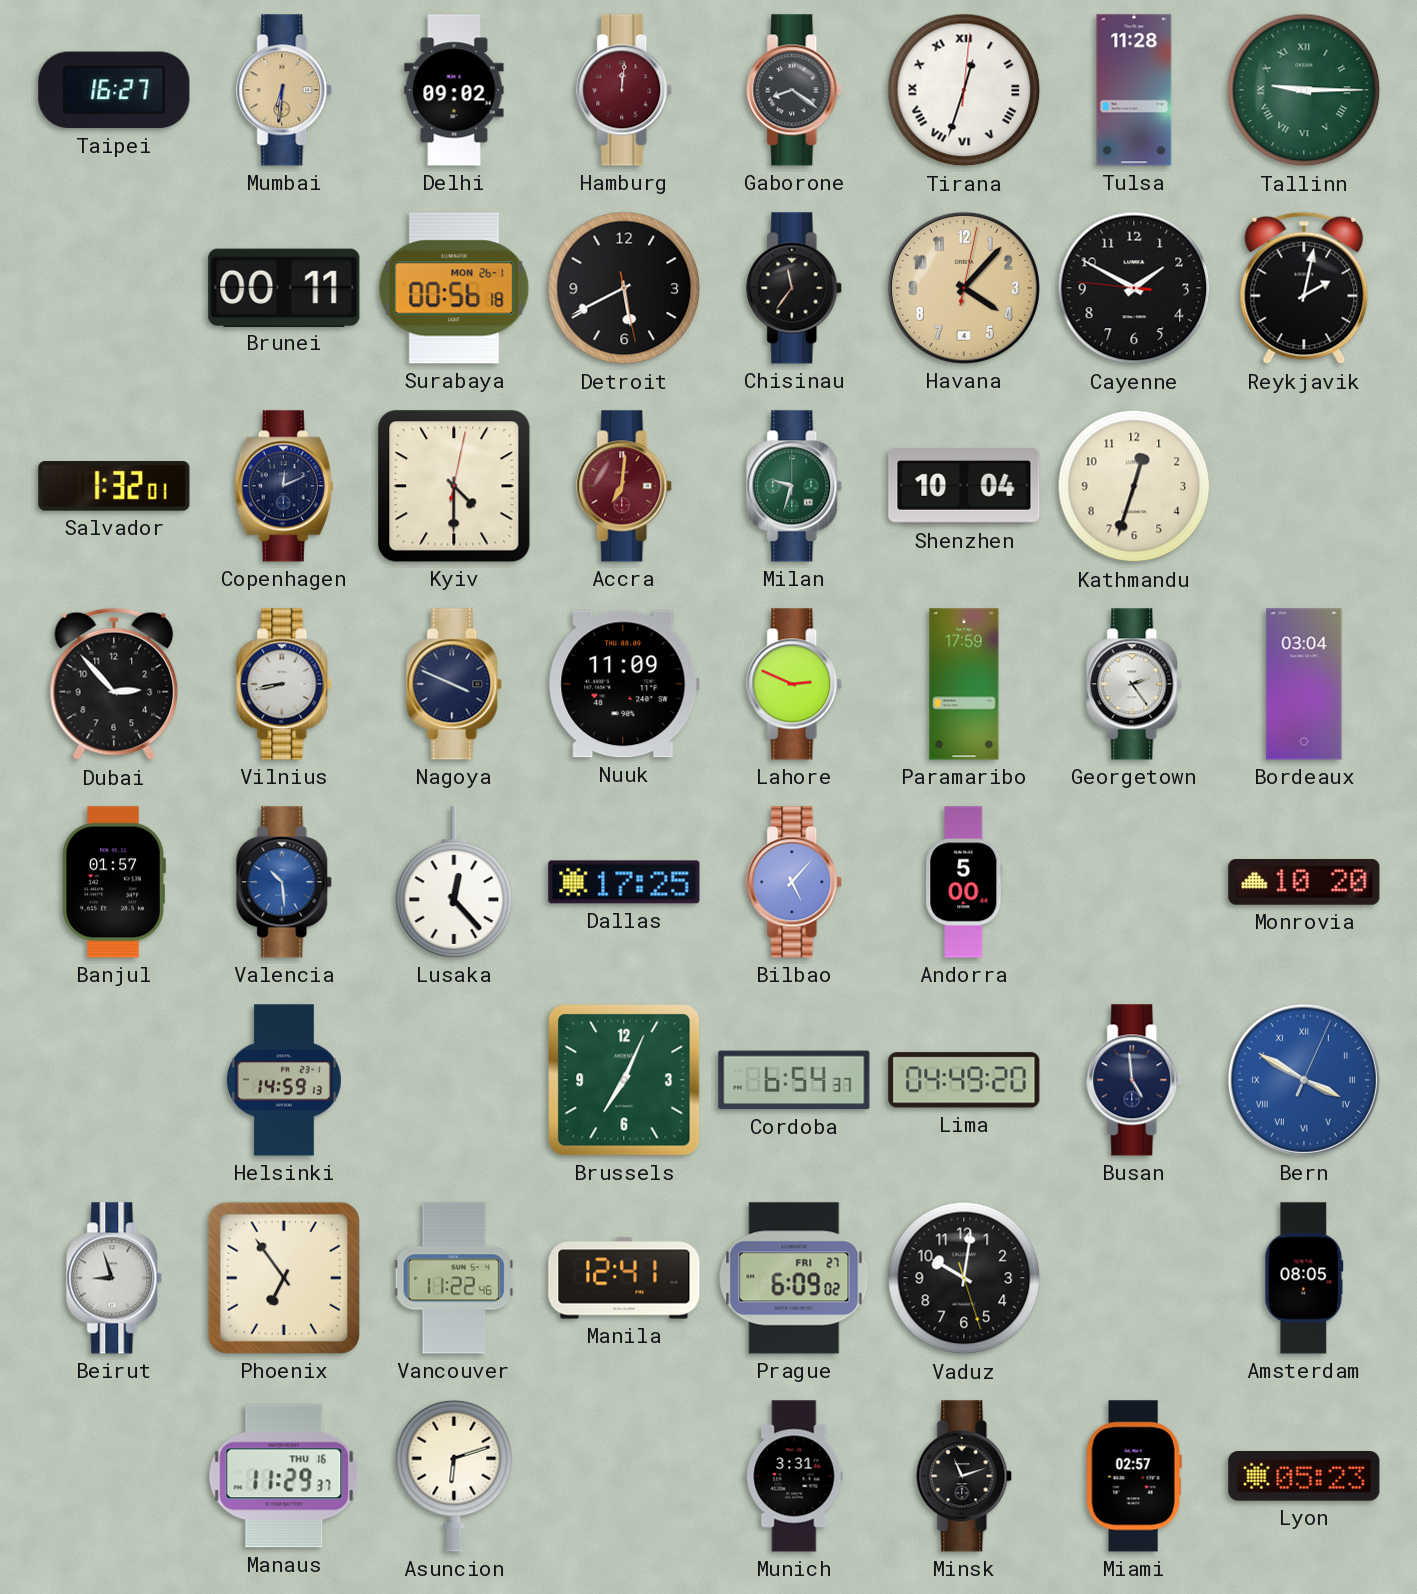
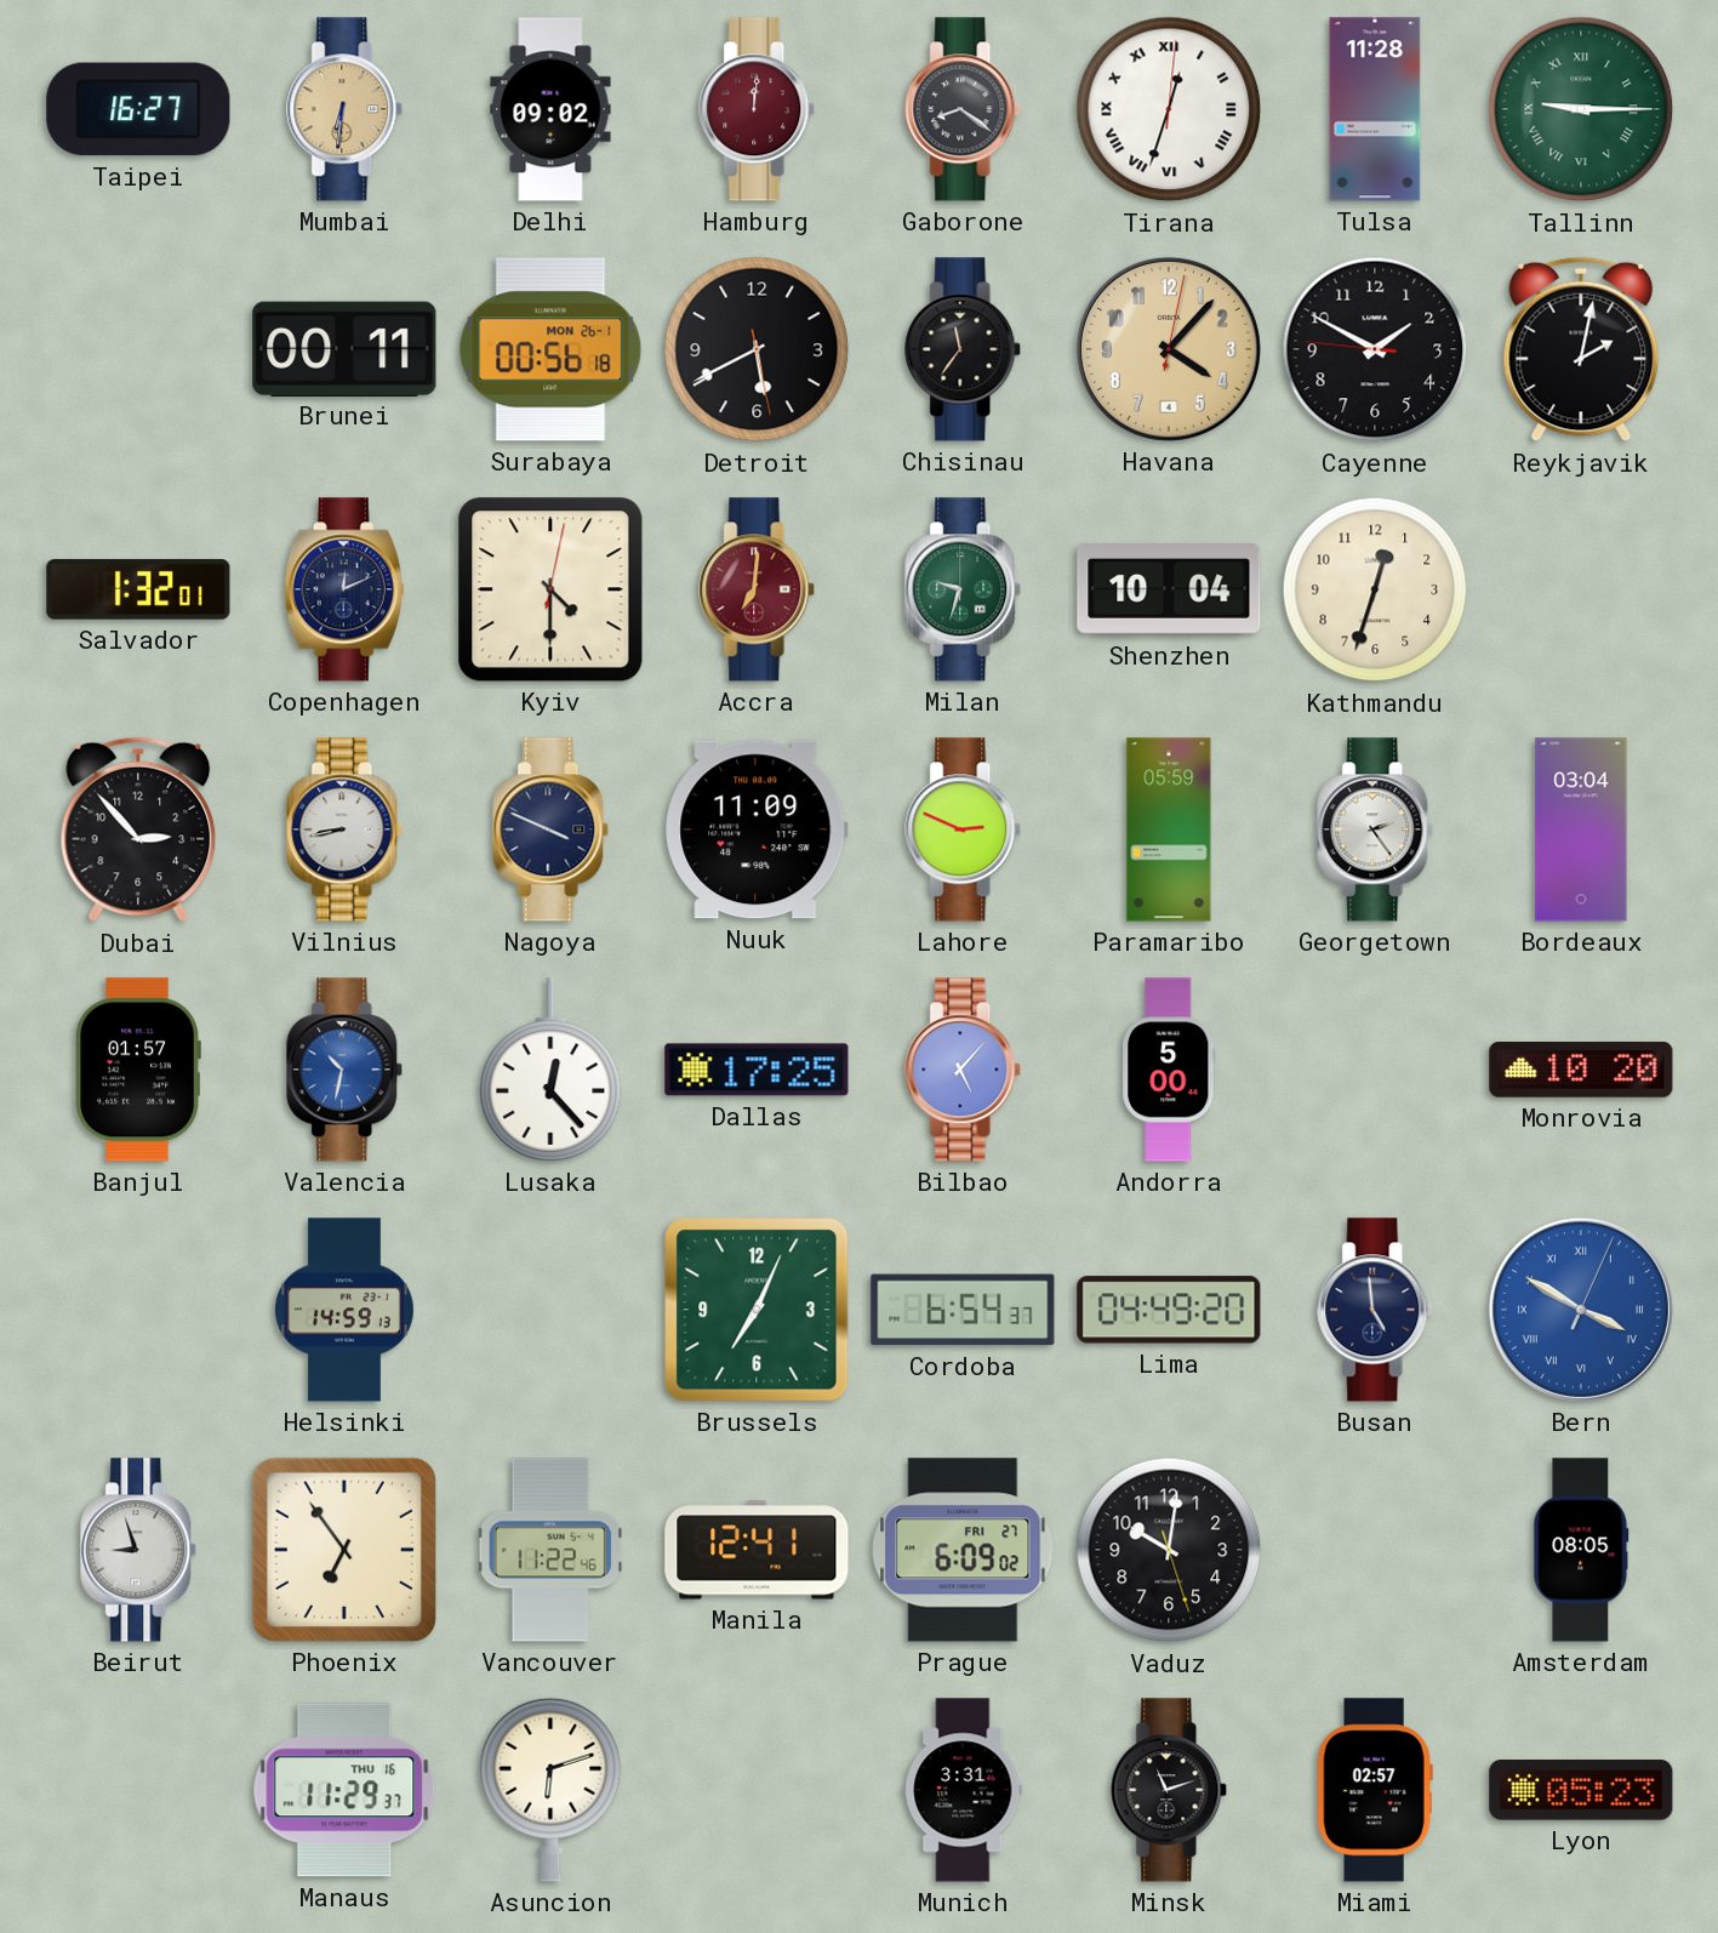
Paramaribo: 17:59 -> 05:59 (1169, 829)
Valencia: 10:29 -> 10:32 (346, 1070)
